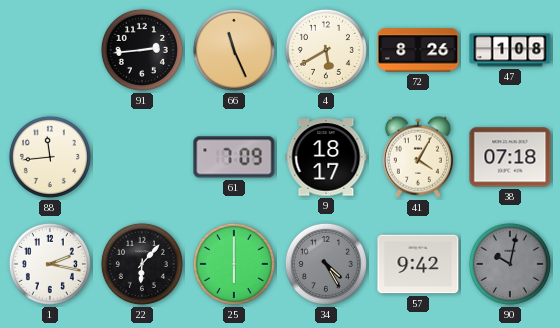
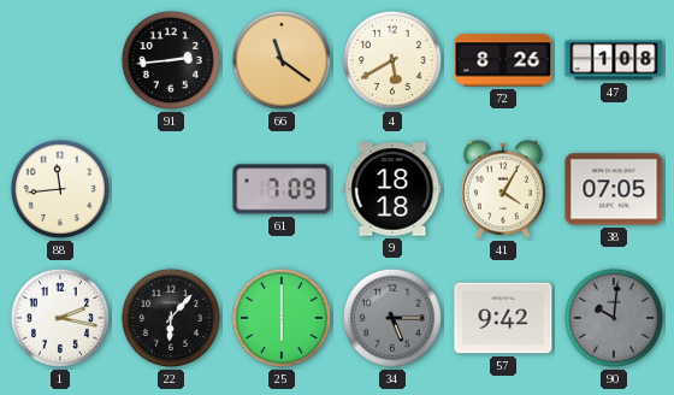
66: 11:26 -> 11:21 (282, 60)
9: 18:17 -> 18:18 (392, 189)
38: 07:18 -> 07:05 (614, 189)
34: 4:25 -> 5:15 (392, 318)
90: 10:02 -> 10:01 (614, 318)
